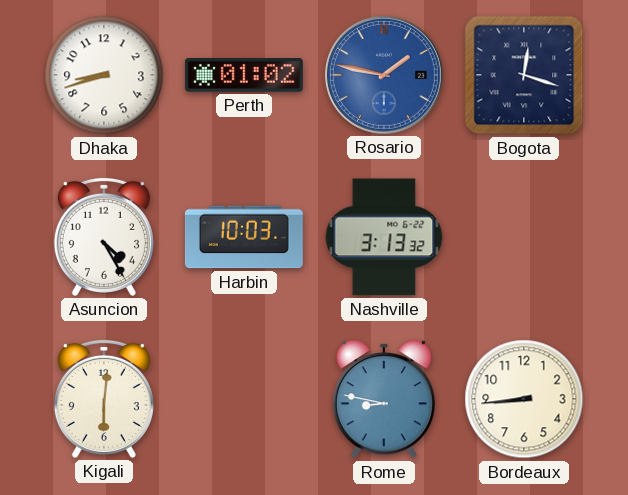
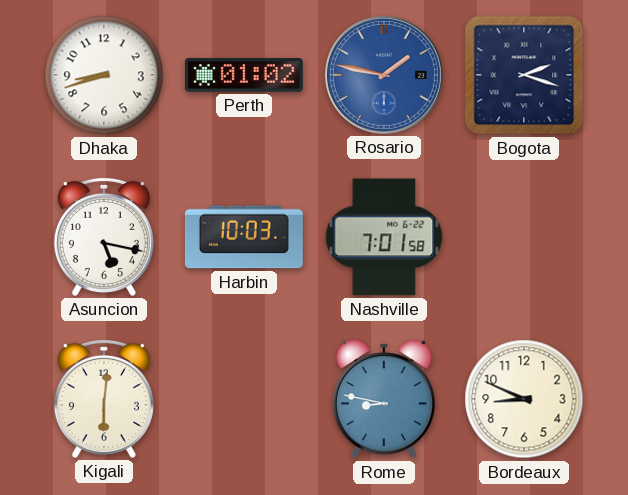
Bogota: 12:18 -> 2:18 (524, 75)
Asuncion: 4:25 -> 5:17 (104, 237)
Nashville: 3:13 -> 7:01 (384, 237)
Bordeaux: 8:44 -> 8:49 (524, 399)
